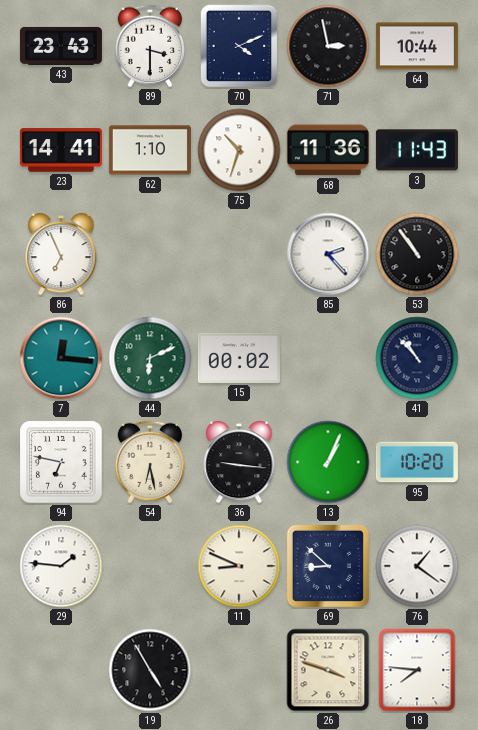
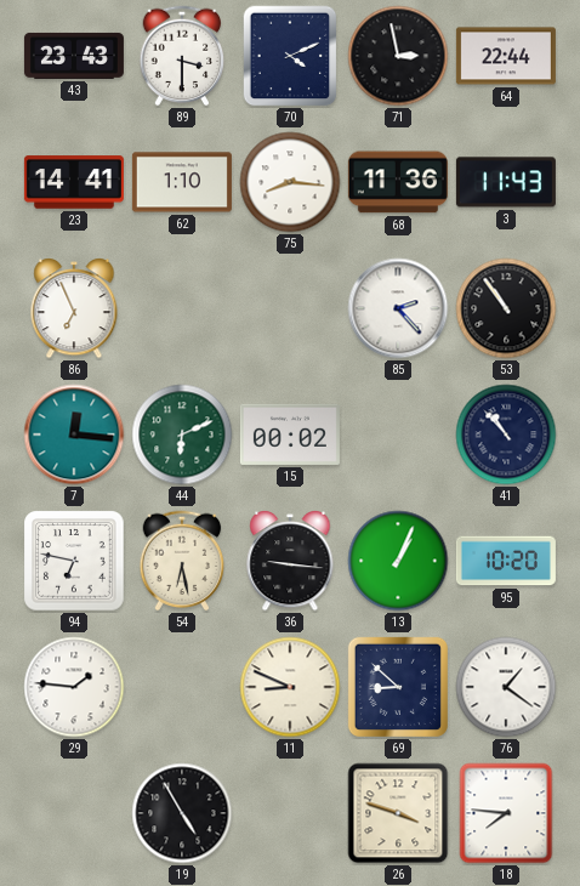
64: 10:44 -> 22:44 (506, 56)
75: 10:33 -> 8:16 (290, 182)
